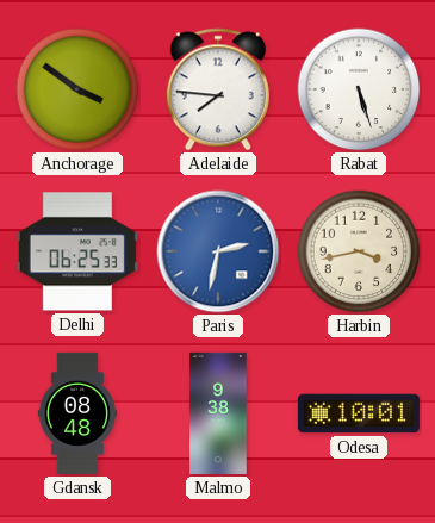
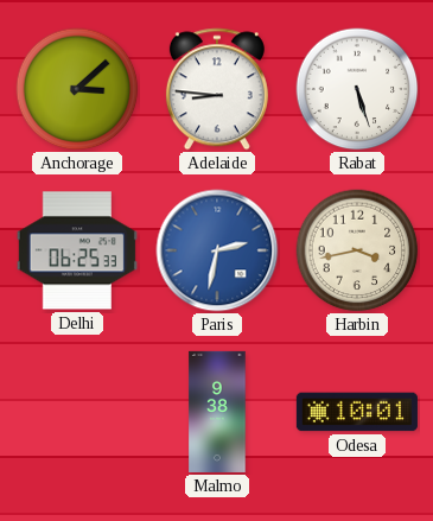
Anchorage: 3:51 -> 3:08 (77, 89)
Adelaide: 7:46 -> 8:46 (217, 89)
Gdansk: 08:48 -> none (77, 413)
